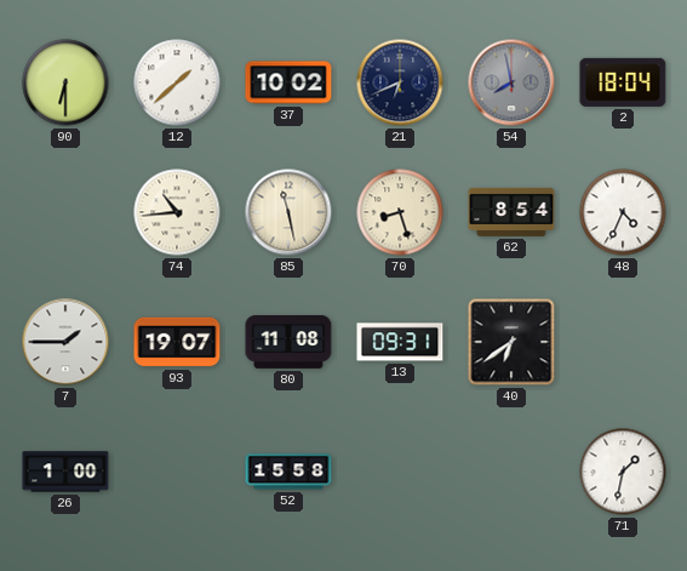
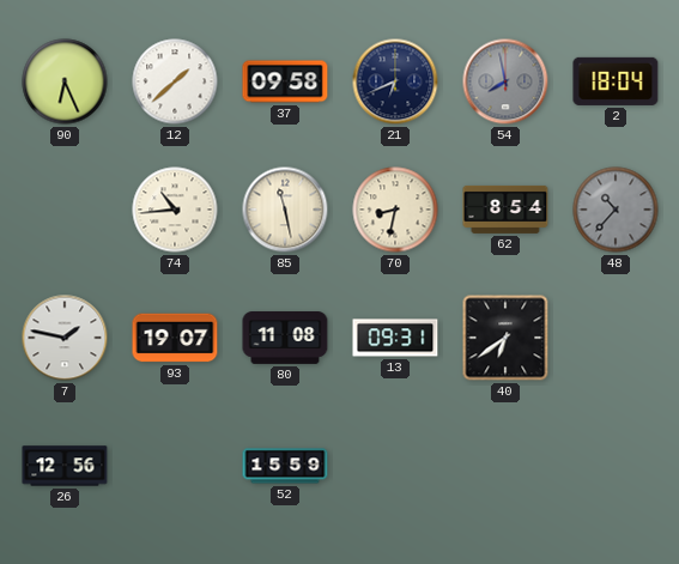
90: 6:30 -> 6:26 (65, 81)
37: 10:02 -> 09:58 (285, 81)
70: 8:27 -> 8:32 (395, 210)
48: 4:34 -> 10:37 (616, 210)
48 dial: white -> grey (616, 210)
7: 1:45 -> 1:47 (65, 338)
26: 1:00 -> 12:56 (65, 466)
52: 15:58 -> 15:59 (285, 466)
71: 1:32 -> none (623, 472)
